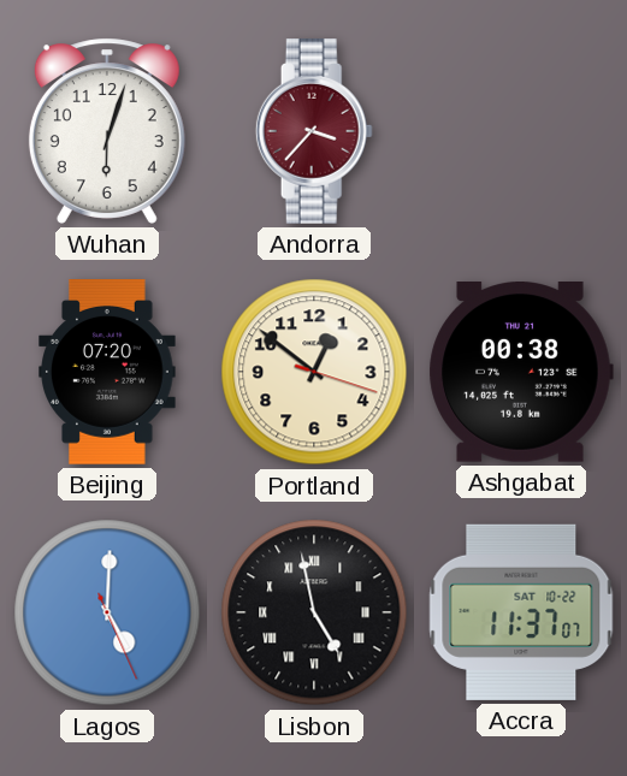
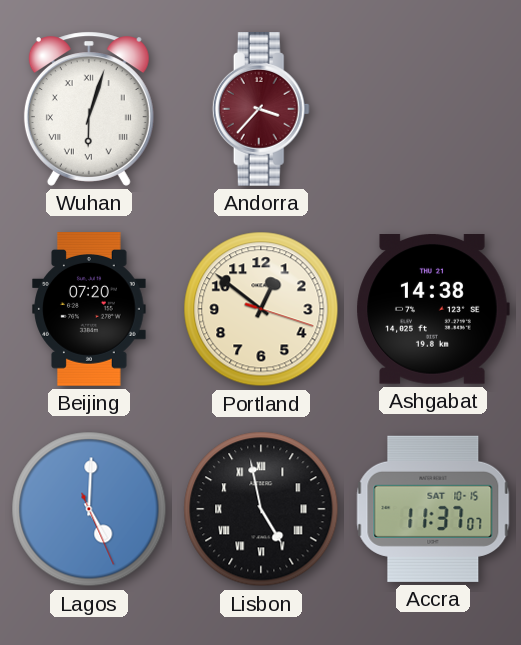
Wuhan numerals: Arabic -> Roman (89, 109)
Ashgabat: 00:38 -> 14:38 (433, 310)
Accra date: SAT 10-22 -> SAT 10-15 (433, 509)
